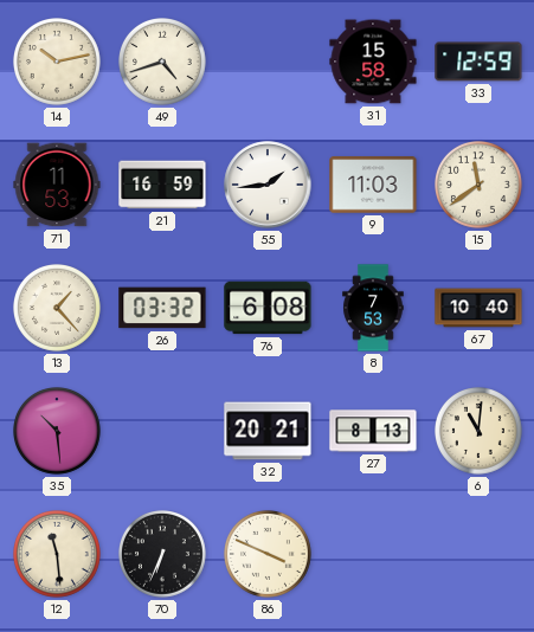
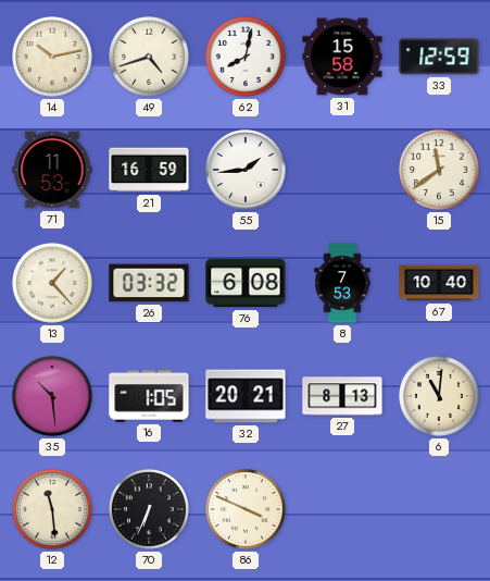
62: none -> 8:02 (247, 58)
9: 11:03 -> none (373, 185)
16: none -> 1:05 (149, 396)
